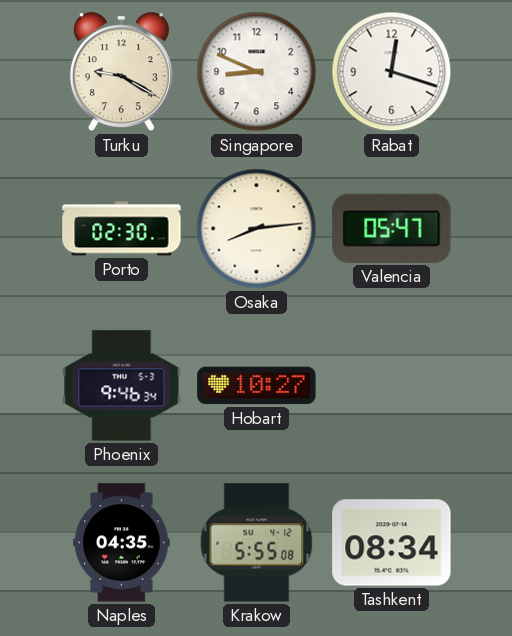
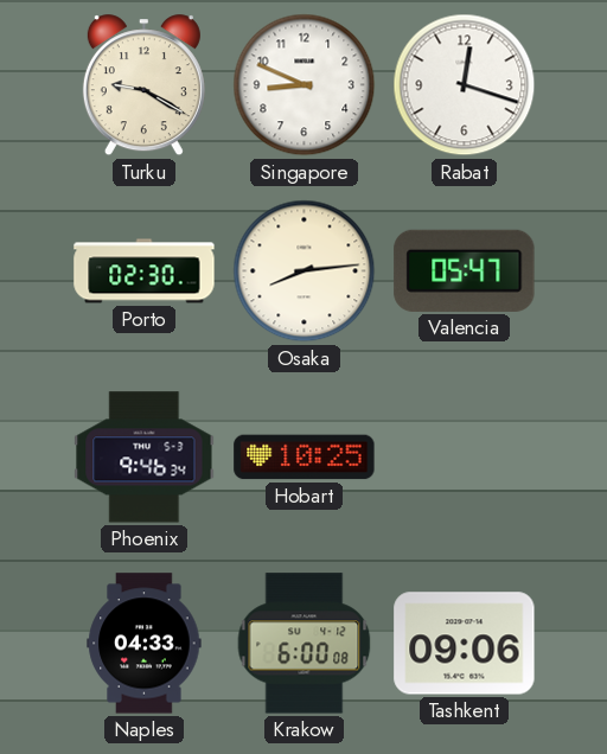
Hobart: 10:27 -> 10:25 (305, 458)
Naples: 04:35 -> 04:33 (145, 644)
Krakow: 5:55 -> 6:00 (305, 644)
Tashkent: 08:34 -> 09:06 (465, 644)
